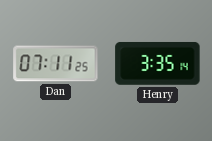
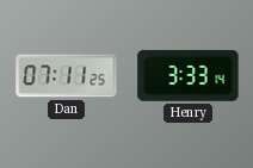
Henry: 3:35 -> 3:33 (189, 75)
